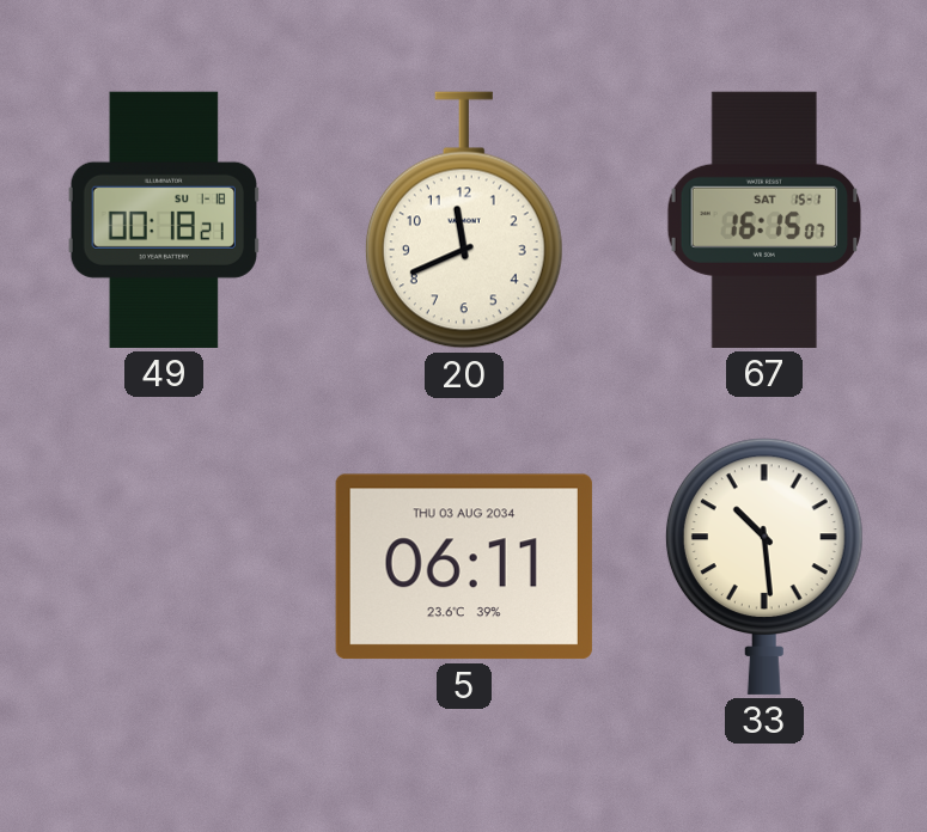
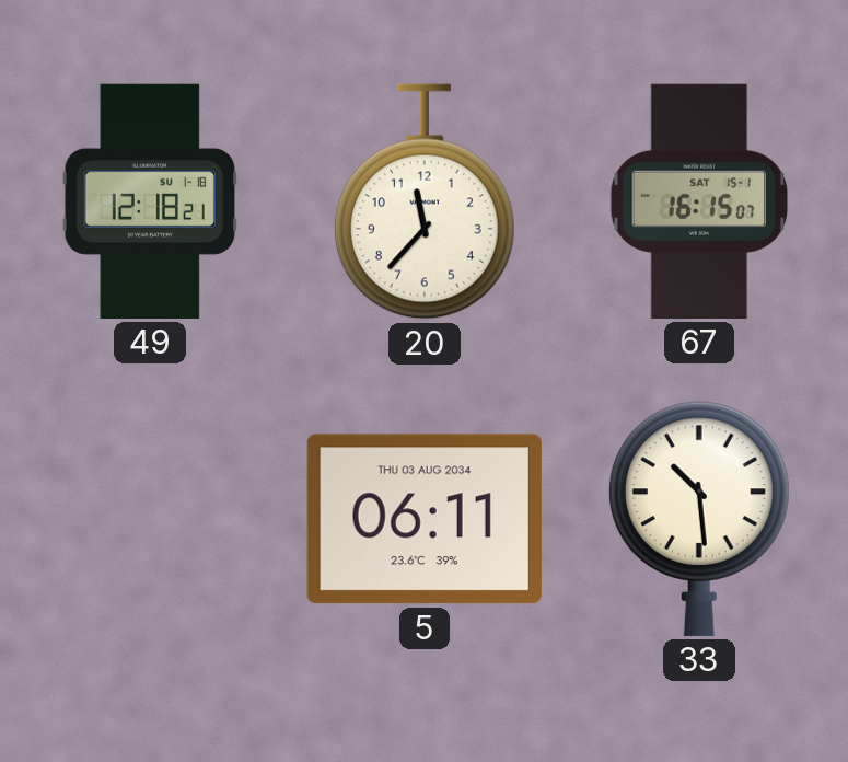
49: 00:18 -> 12:18 (149, 201)
20: 11:41 -> 11:37 (425, 201)
